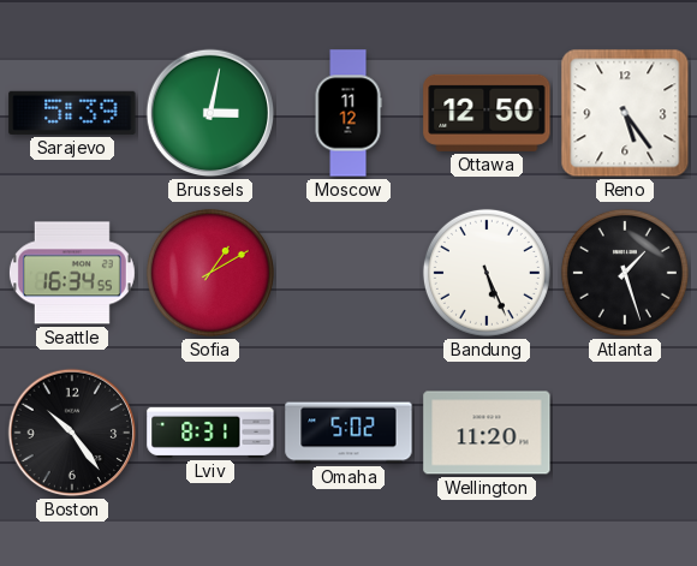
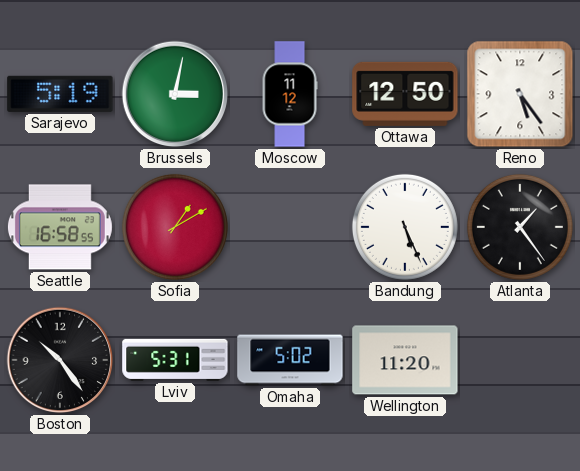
Sarajevo: 5:39 -> 5:19 (60, 94)
Seattle: 16:34 -> 16:58 (60, 227)
Atlanta: 1:27 -> 1:24 (520, 227)
Lviv: 8:31 -> 5:31 (175, 360)
